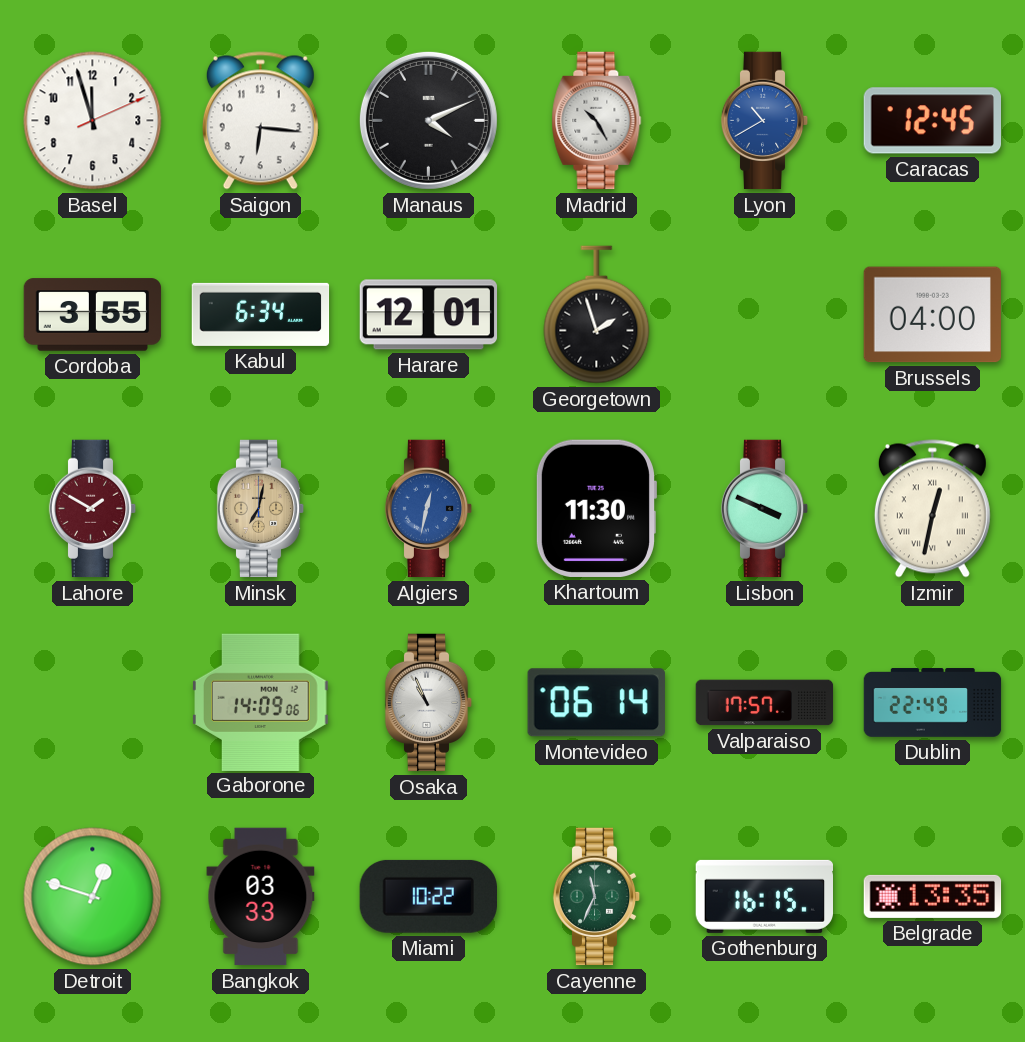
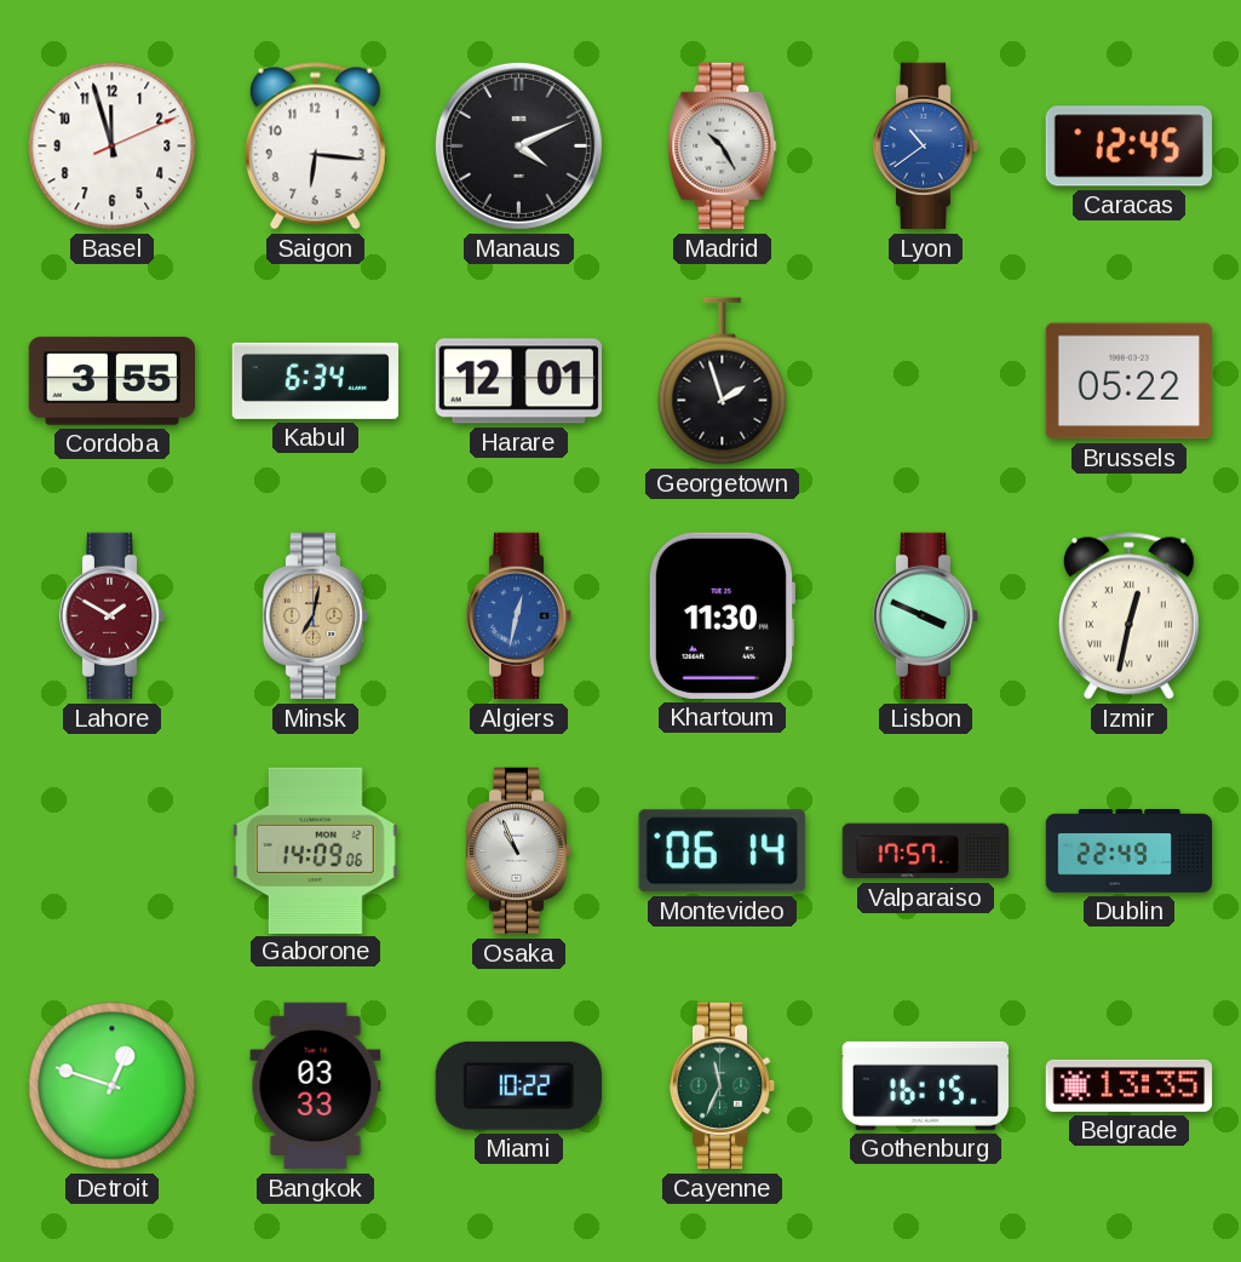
Lyon: 10:40 -> 10:39 (926, 147)
Brussels: 04:00 -> 05:22 (1128, 382)
